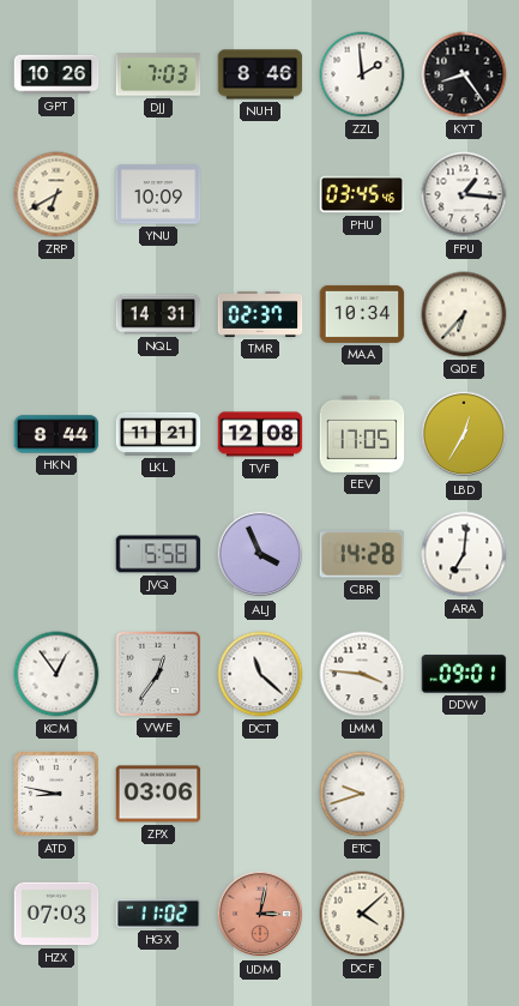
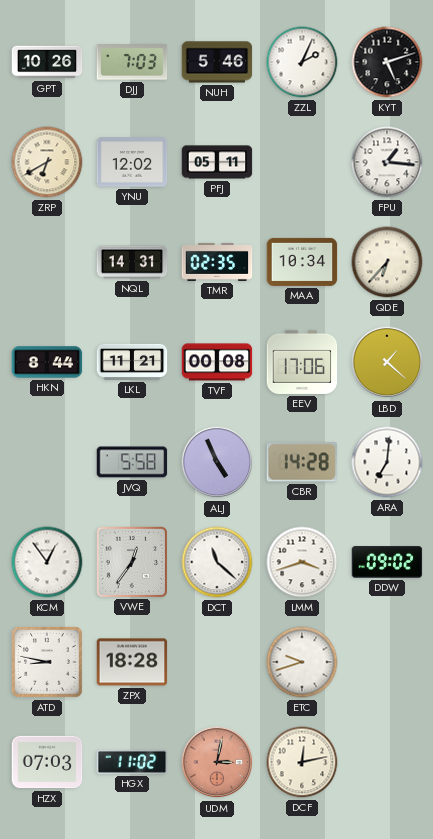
NUH: 8:46 -> 5:46 (217, 62)
ZZL: 1:59 -> 2:04 (302, 62)
KYT: 8:24 -> 5:12 (387, 62)
YNU: 10:09 -> 12:02 (132, 162)
PFJ: none -> 05:11 (217, 162)
PHU: 03:45 -> none (362, 194)
TMR: 02:37 -> 02:35 (217, 262)
TVF: 12:08 -> 00:08 (217, 362)
EEV: 17:05 -> 17:06 (302, 362)
LBD: 12:35 -> 1:22 (387, 362)
ALJ: 3:56 -> 4:56 (217, 462)
LMM: 3:46 -> 3:42 (302, 562)
DDW: 09:01 -> 09:02 (387, 562)
ZPX: 03:06 -> 18:28 (132, 662)
DCF: 4:08 -> 12:13 (302, 762)
